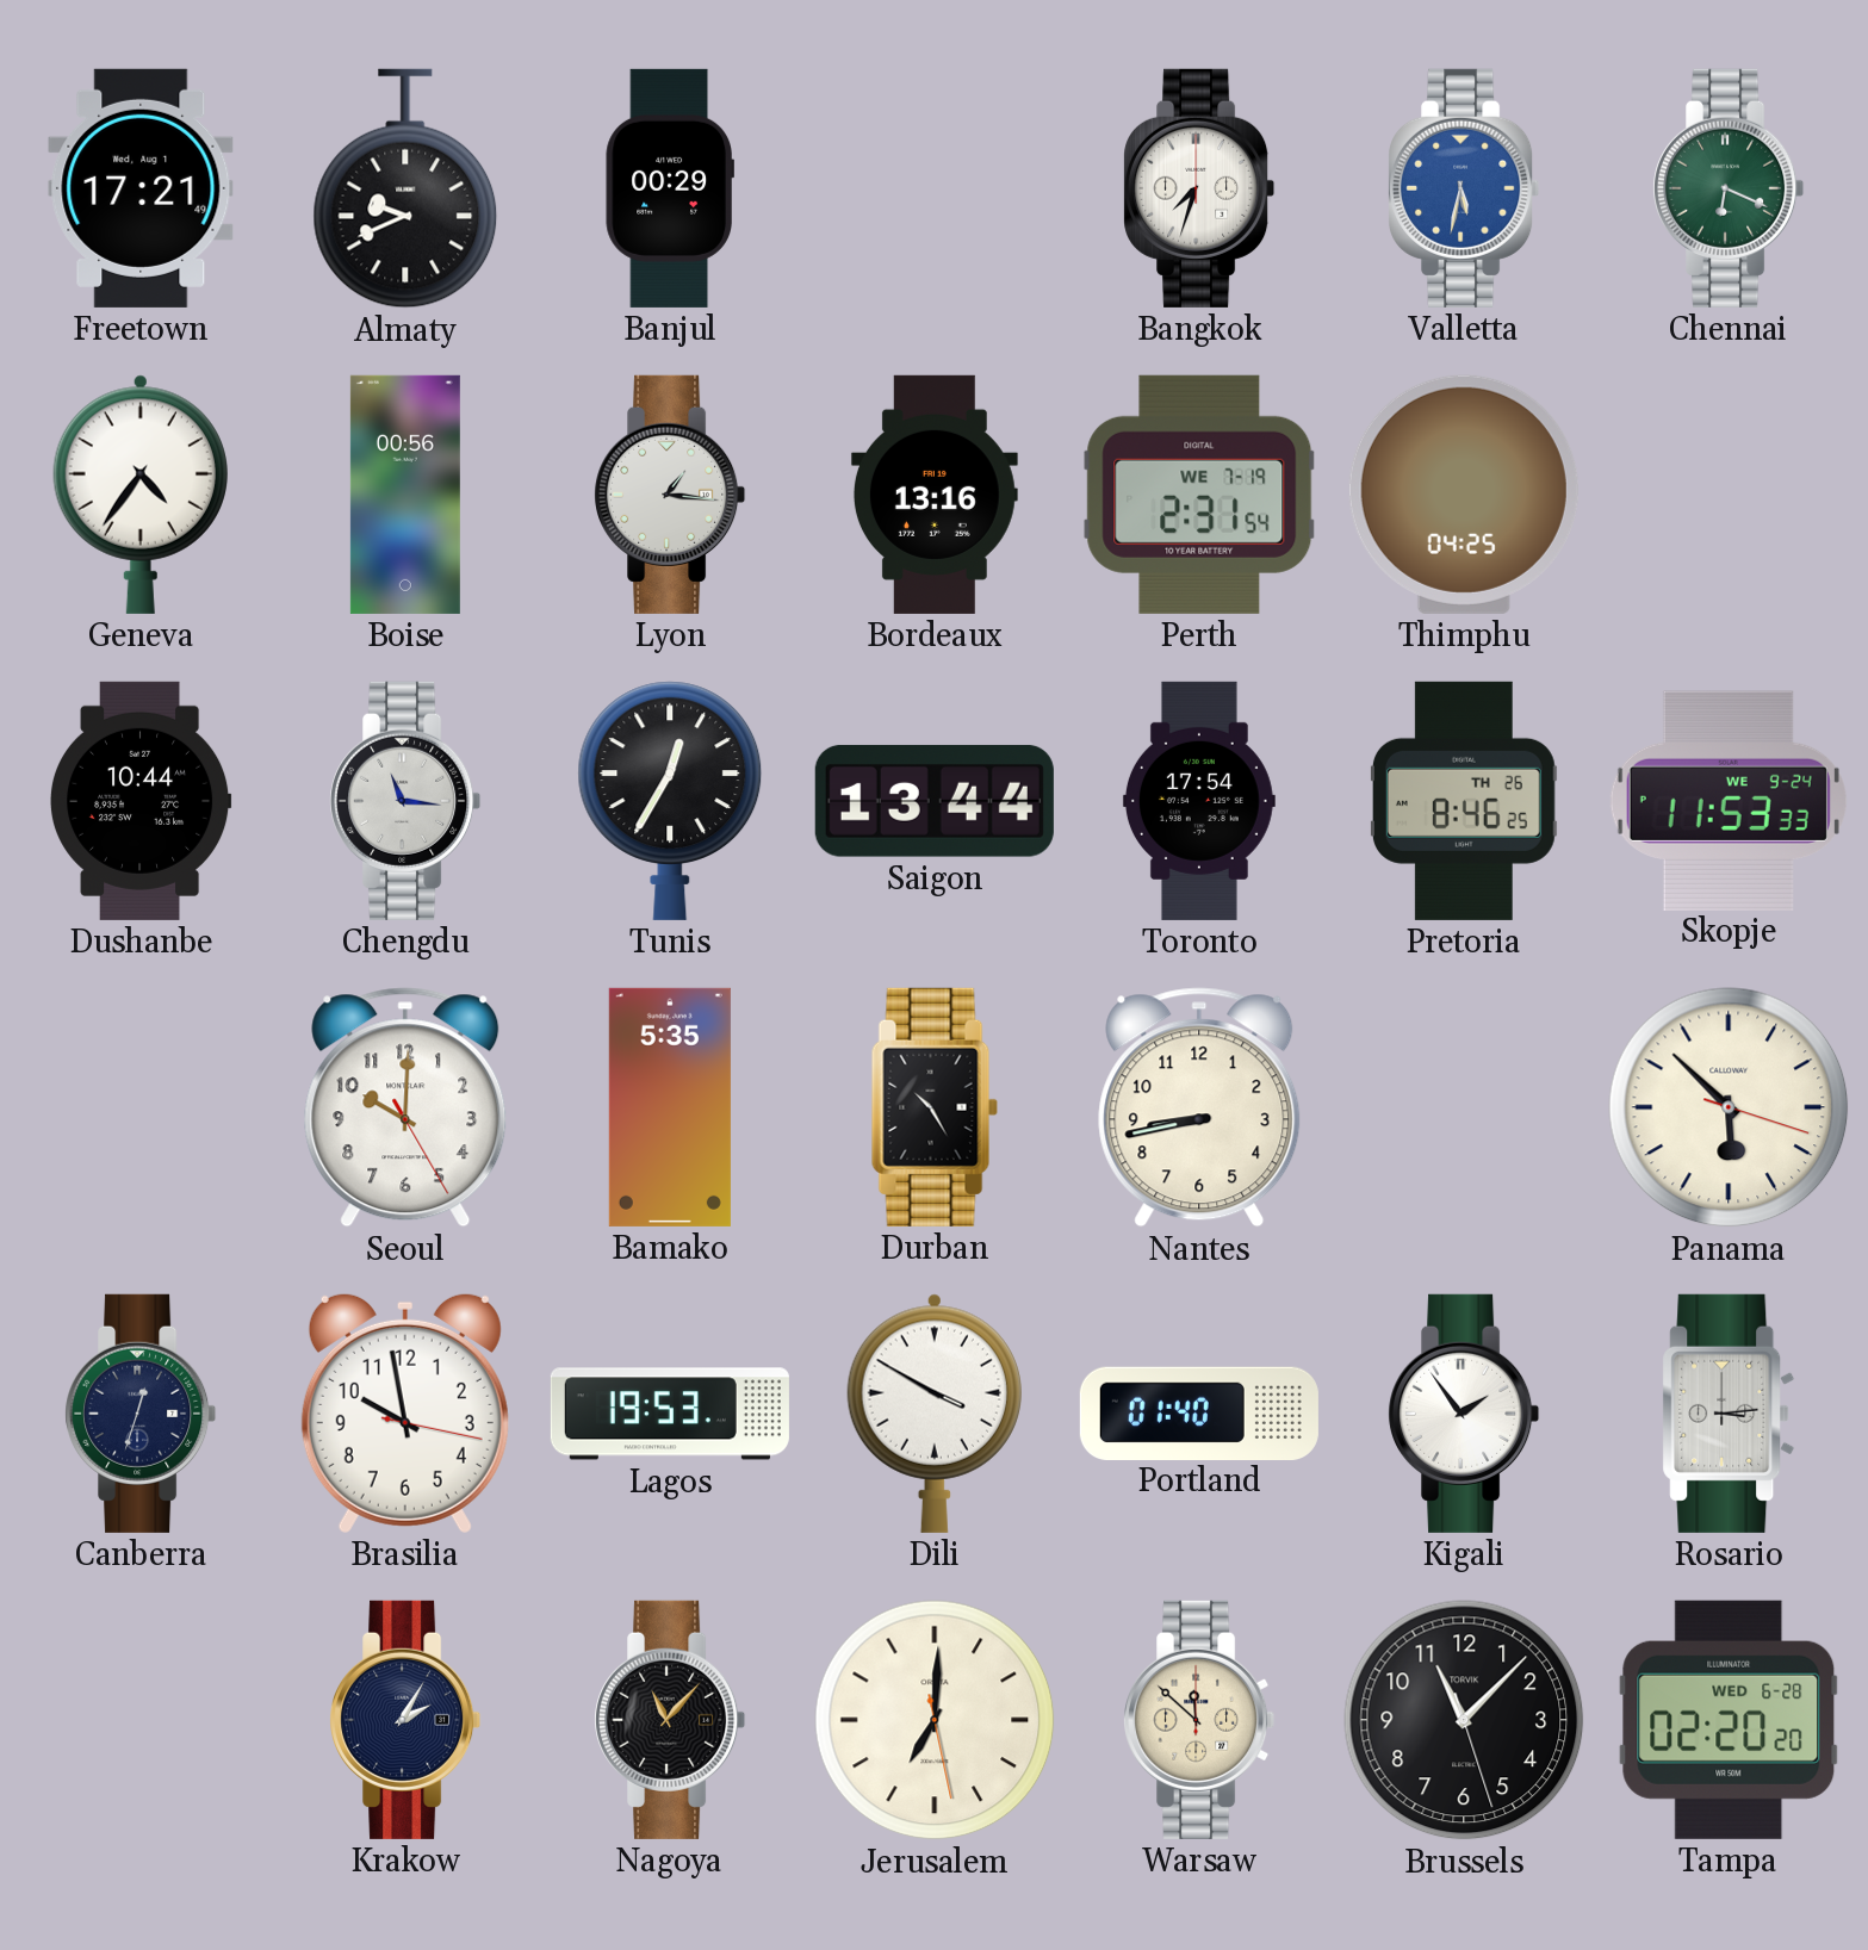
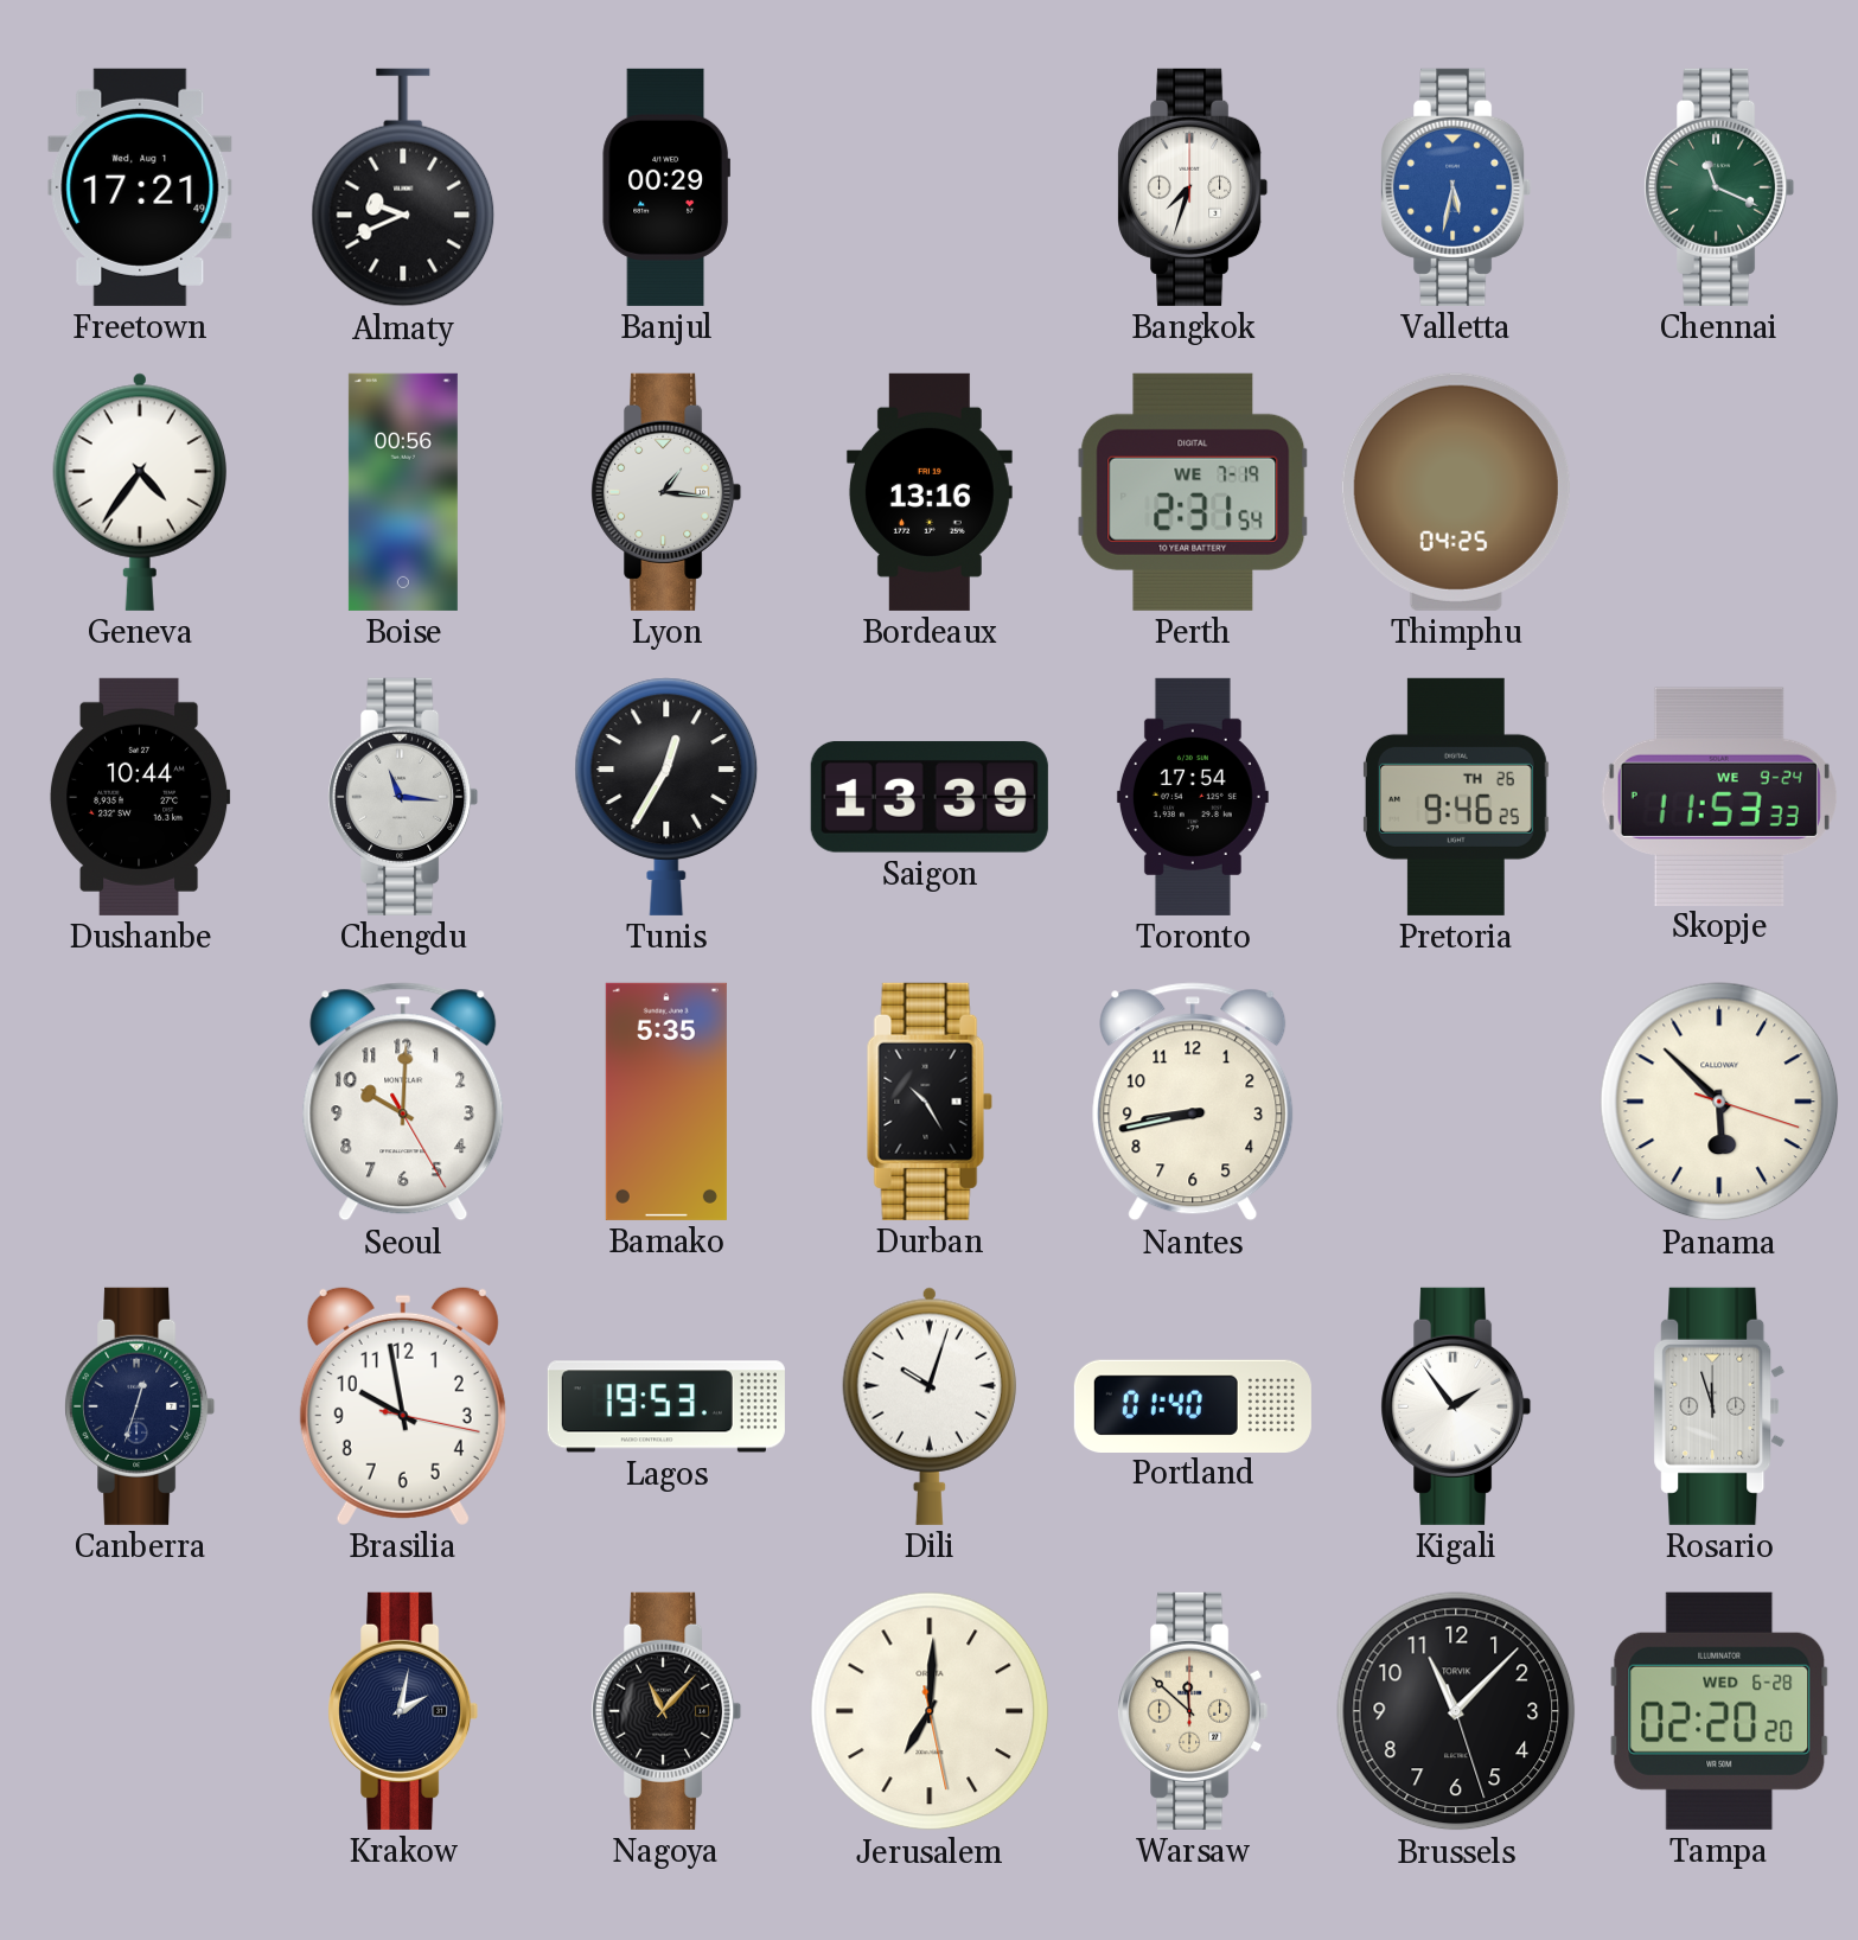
Chennai: 6:19 -> 11:19 (1719, 187)
Saigon: 13:44 -> 13:39 (930, 797)
Pretoria: 8:46 -> 9:46 (1456, 797)
Dili: 3:50 -> 10:03 (930, 1406)
Rosario: 3:14 -> 11:57 (1719, 1406)
Krakow: 2:05 -> 2:02 (403, 1711)
